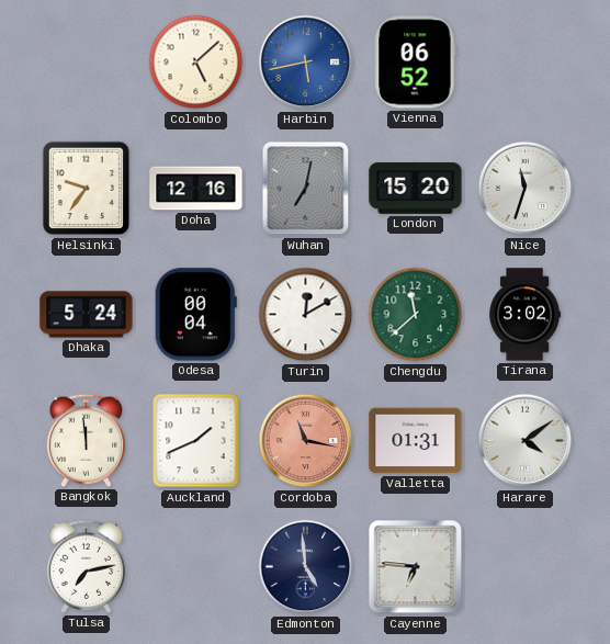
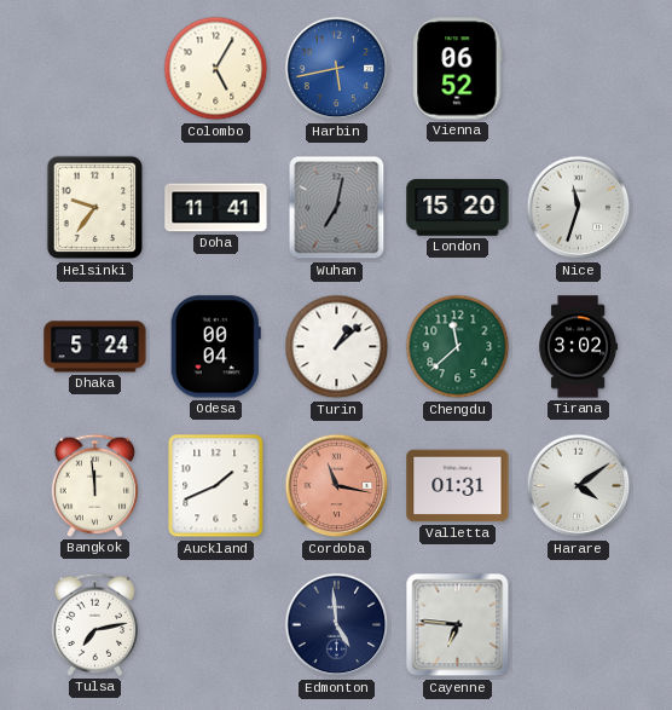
Colombo: 5:08 -> 5:05 (216, 69)
Doha: 12:16 -> 11:41 (216, 208)
Turin: 12:10 -> 1:08 (337, 347)
